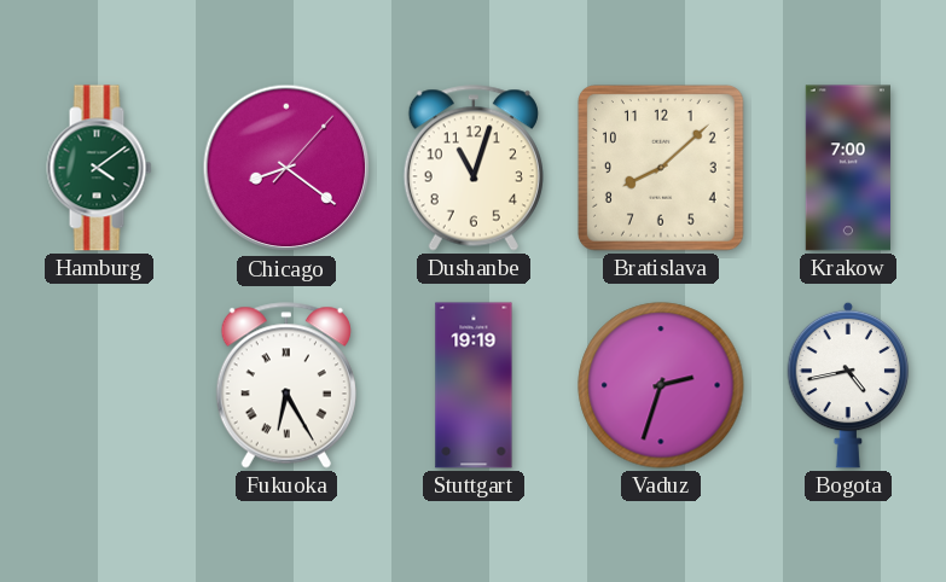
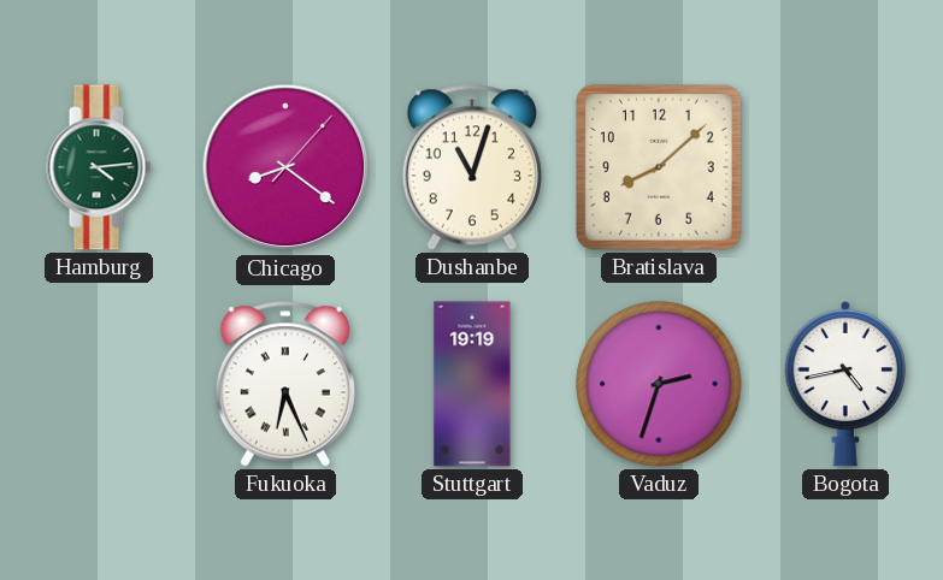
Hamburg: 4:09 -> 4:14 (99, 167)
Krakow: 7:00 -> none (848, 168)
Fukuoka: 6:25 -> 6:26 (285, 384)
